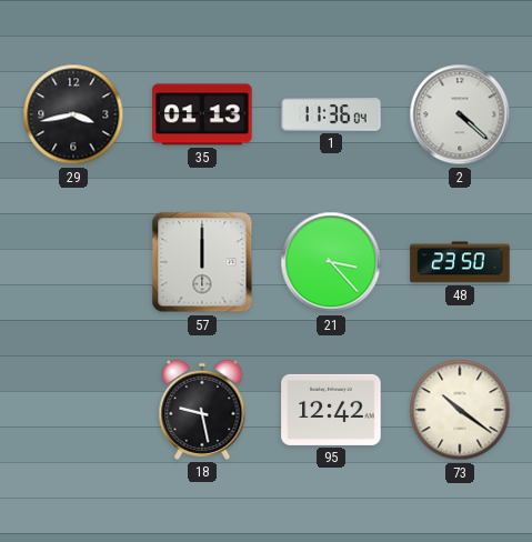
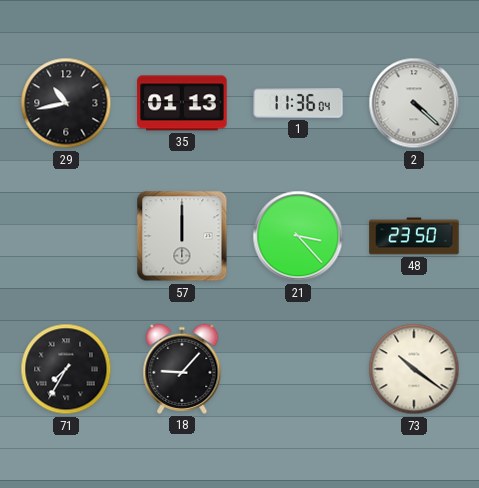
29: 3:43 -> 10:43 (66, 103)
71: none -> 7:35 (66, 369)
18: 9:28 -> 9:07 (182, 369)
95: 12:42 -> none (331, 410)
